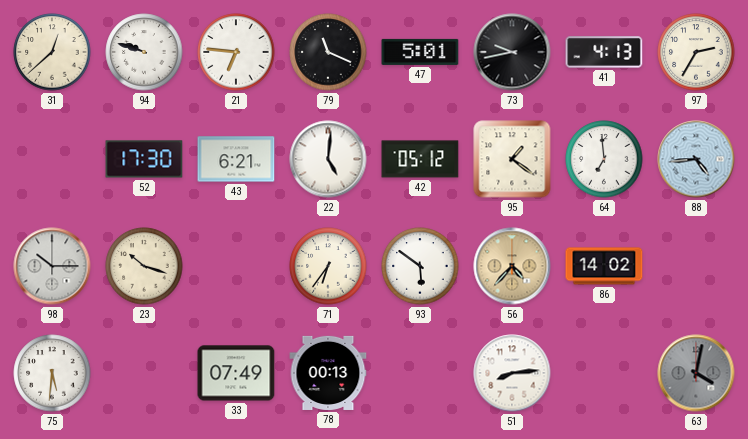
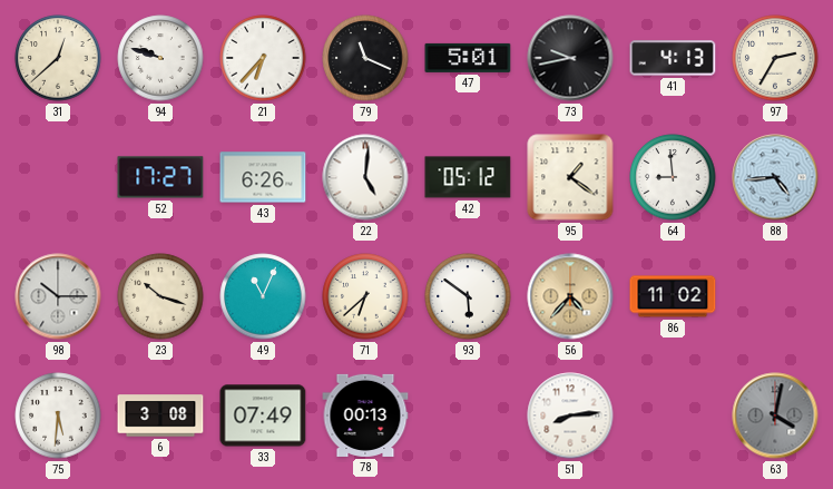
21: 6:46 -> 6:37 (263, 58)
52: 17:30 -> 17:27 (160, 177)
43: 6:21 -> 6:26 (263, 177)
64: 6:59 -> 8:59 (673, 177)
49: none -> 11:04 (263, 296)
71: 6:36 -> 6:38 (365, 296)
86: 14:02 -> 11:02 (673, 296)
6: none -> 3:08 (160, 415)
